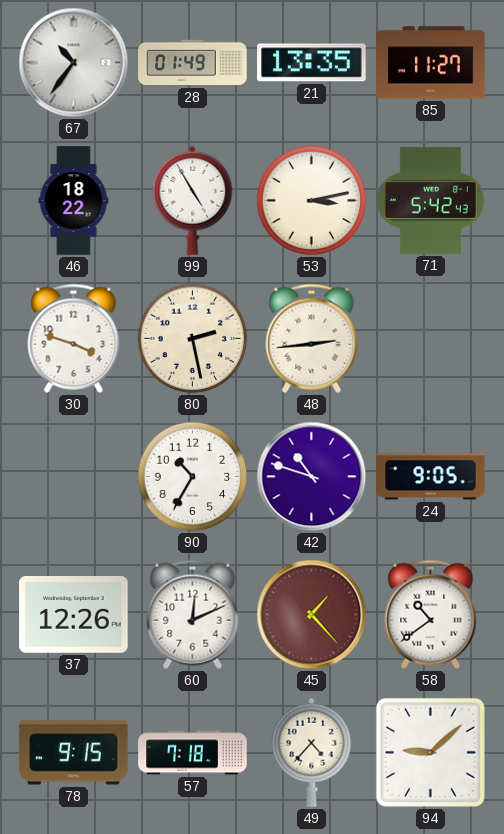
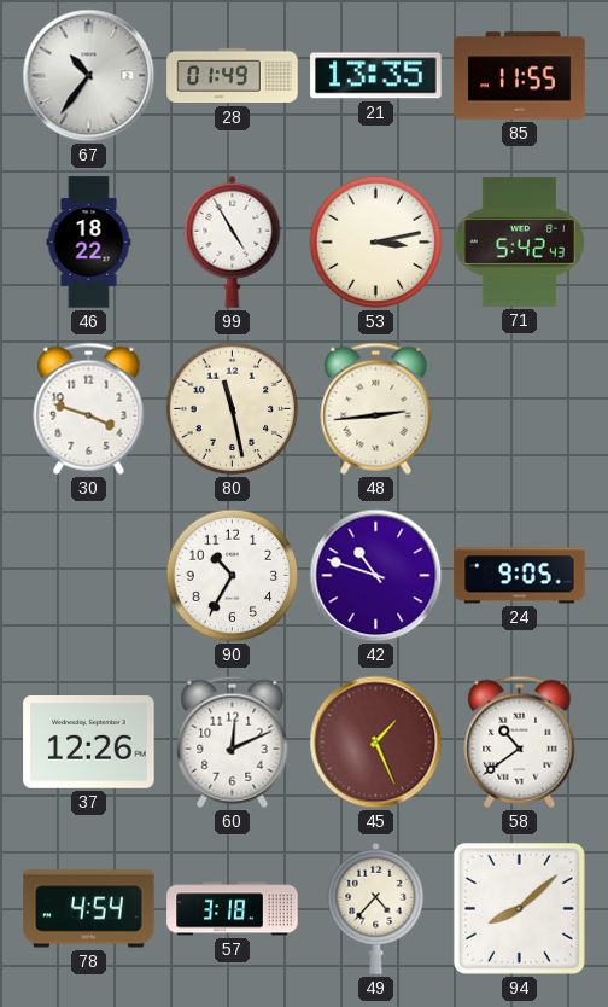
85: 11:27 -> 11:55 (520, 76)
80: 2:28 -> 11:28 (233, 409)
45: 1:23 -> 1:26 (376, 743)
78: 9:15 -> 4:54 (89, 909)
57: 7:18 -> 3:18 (233, 909)
94: 9:08 -> 8:08 (519, 908)
